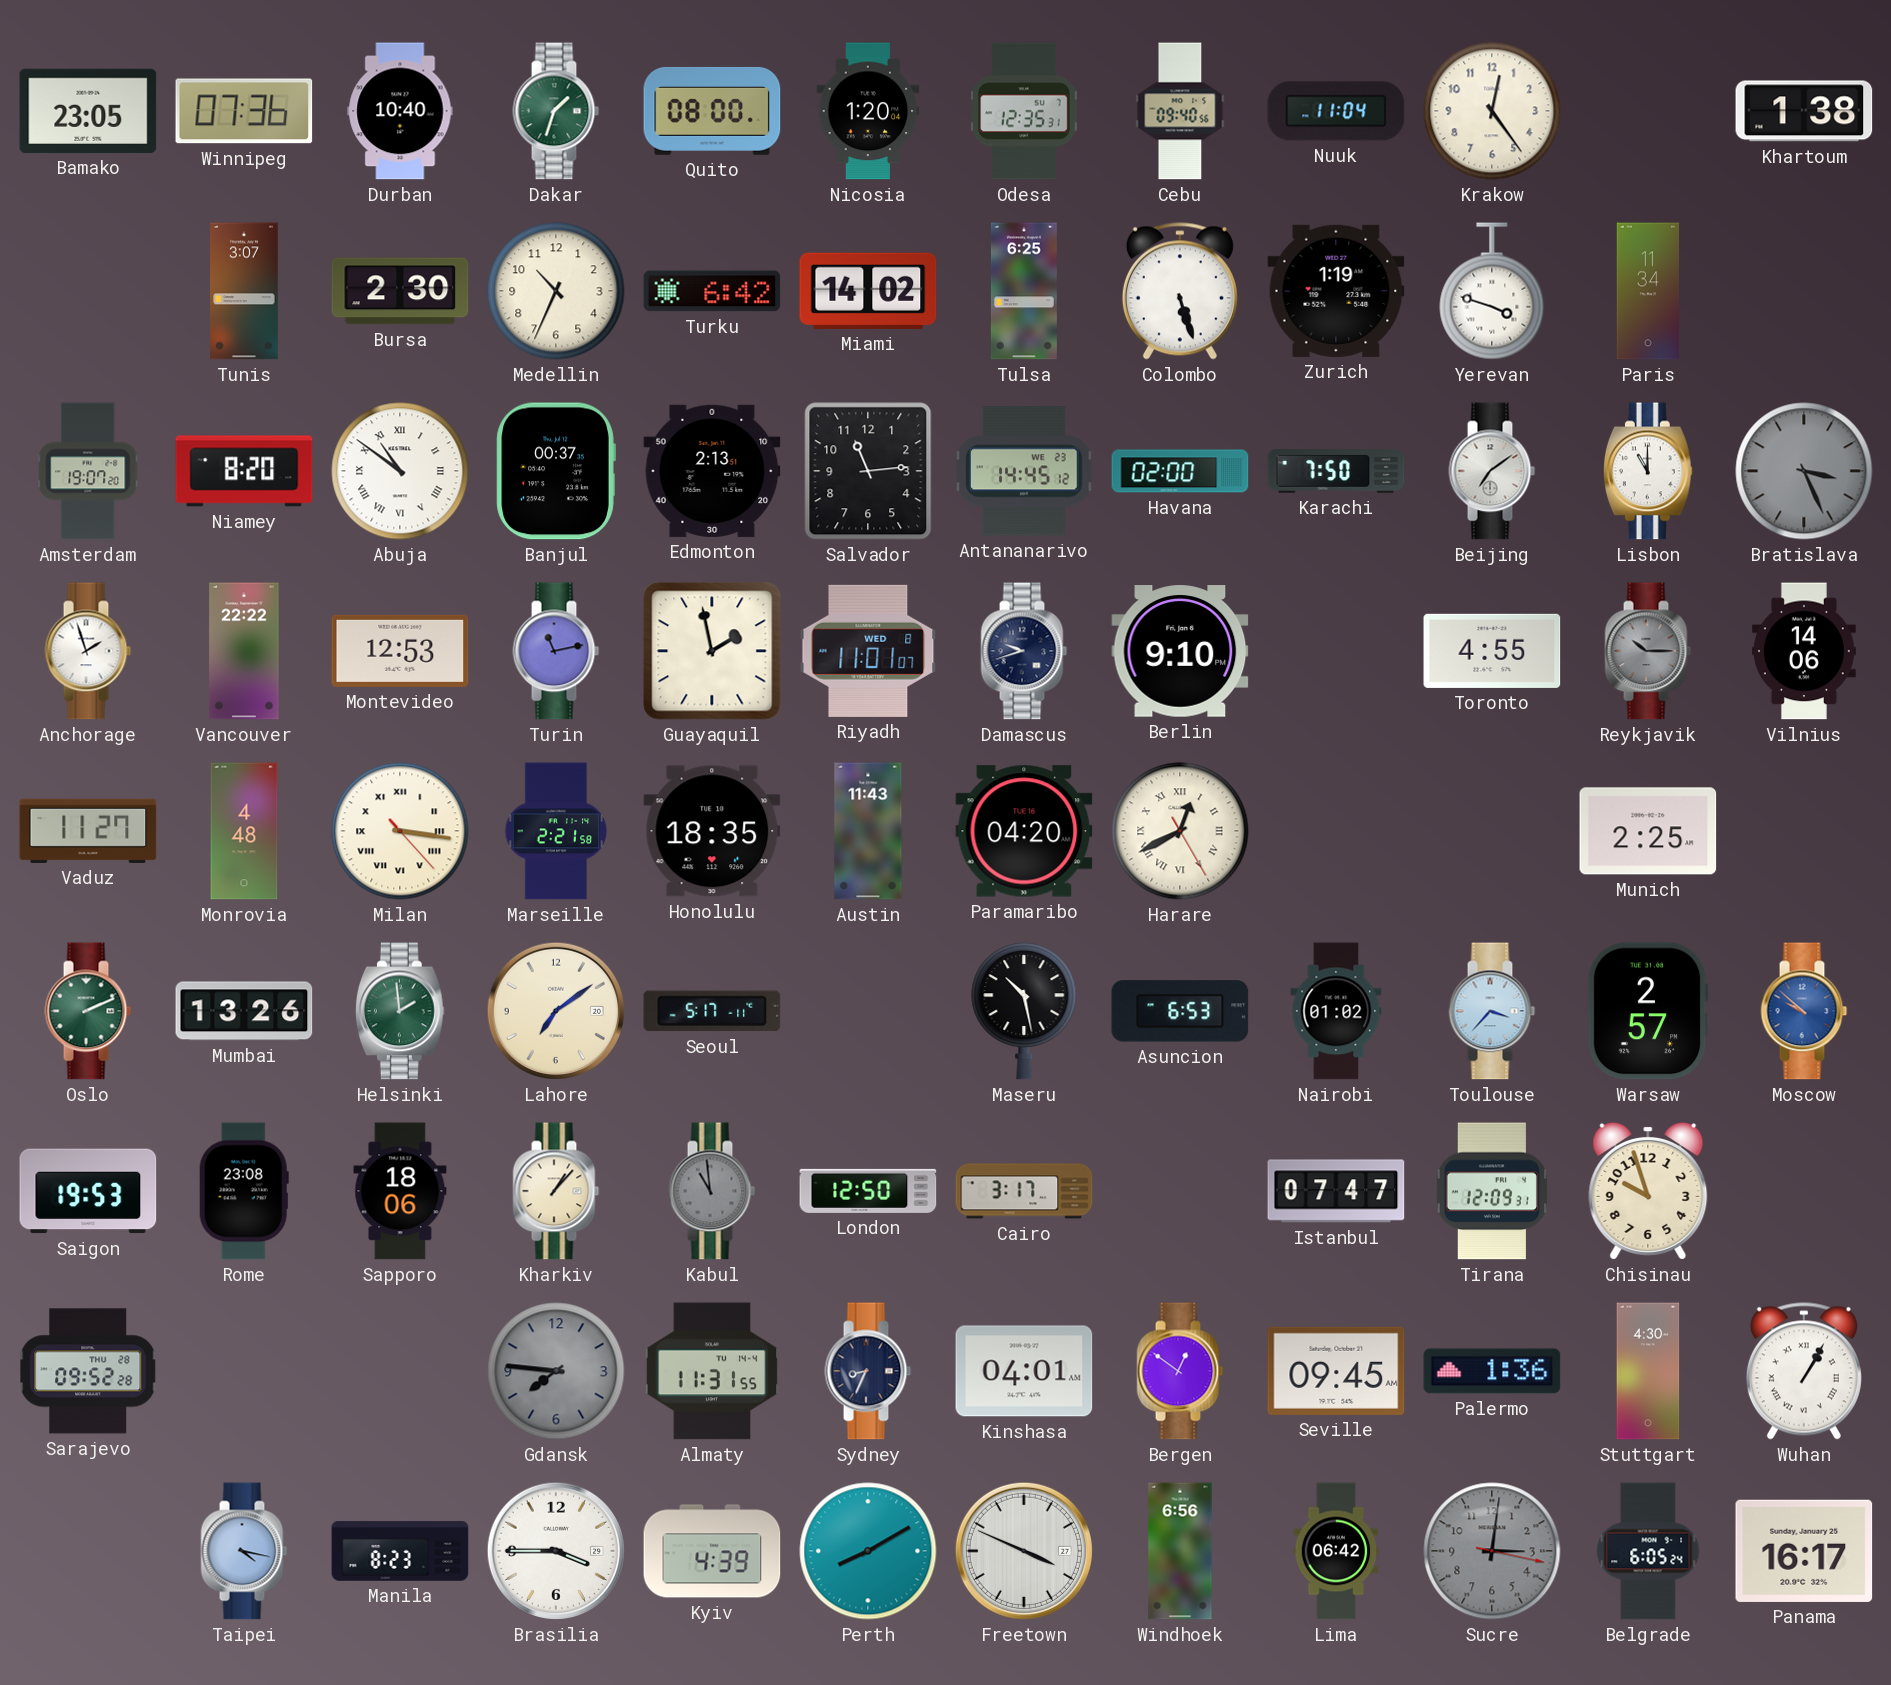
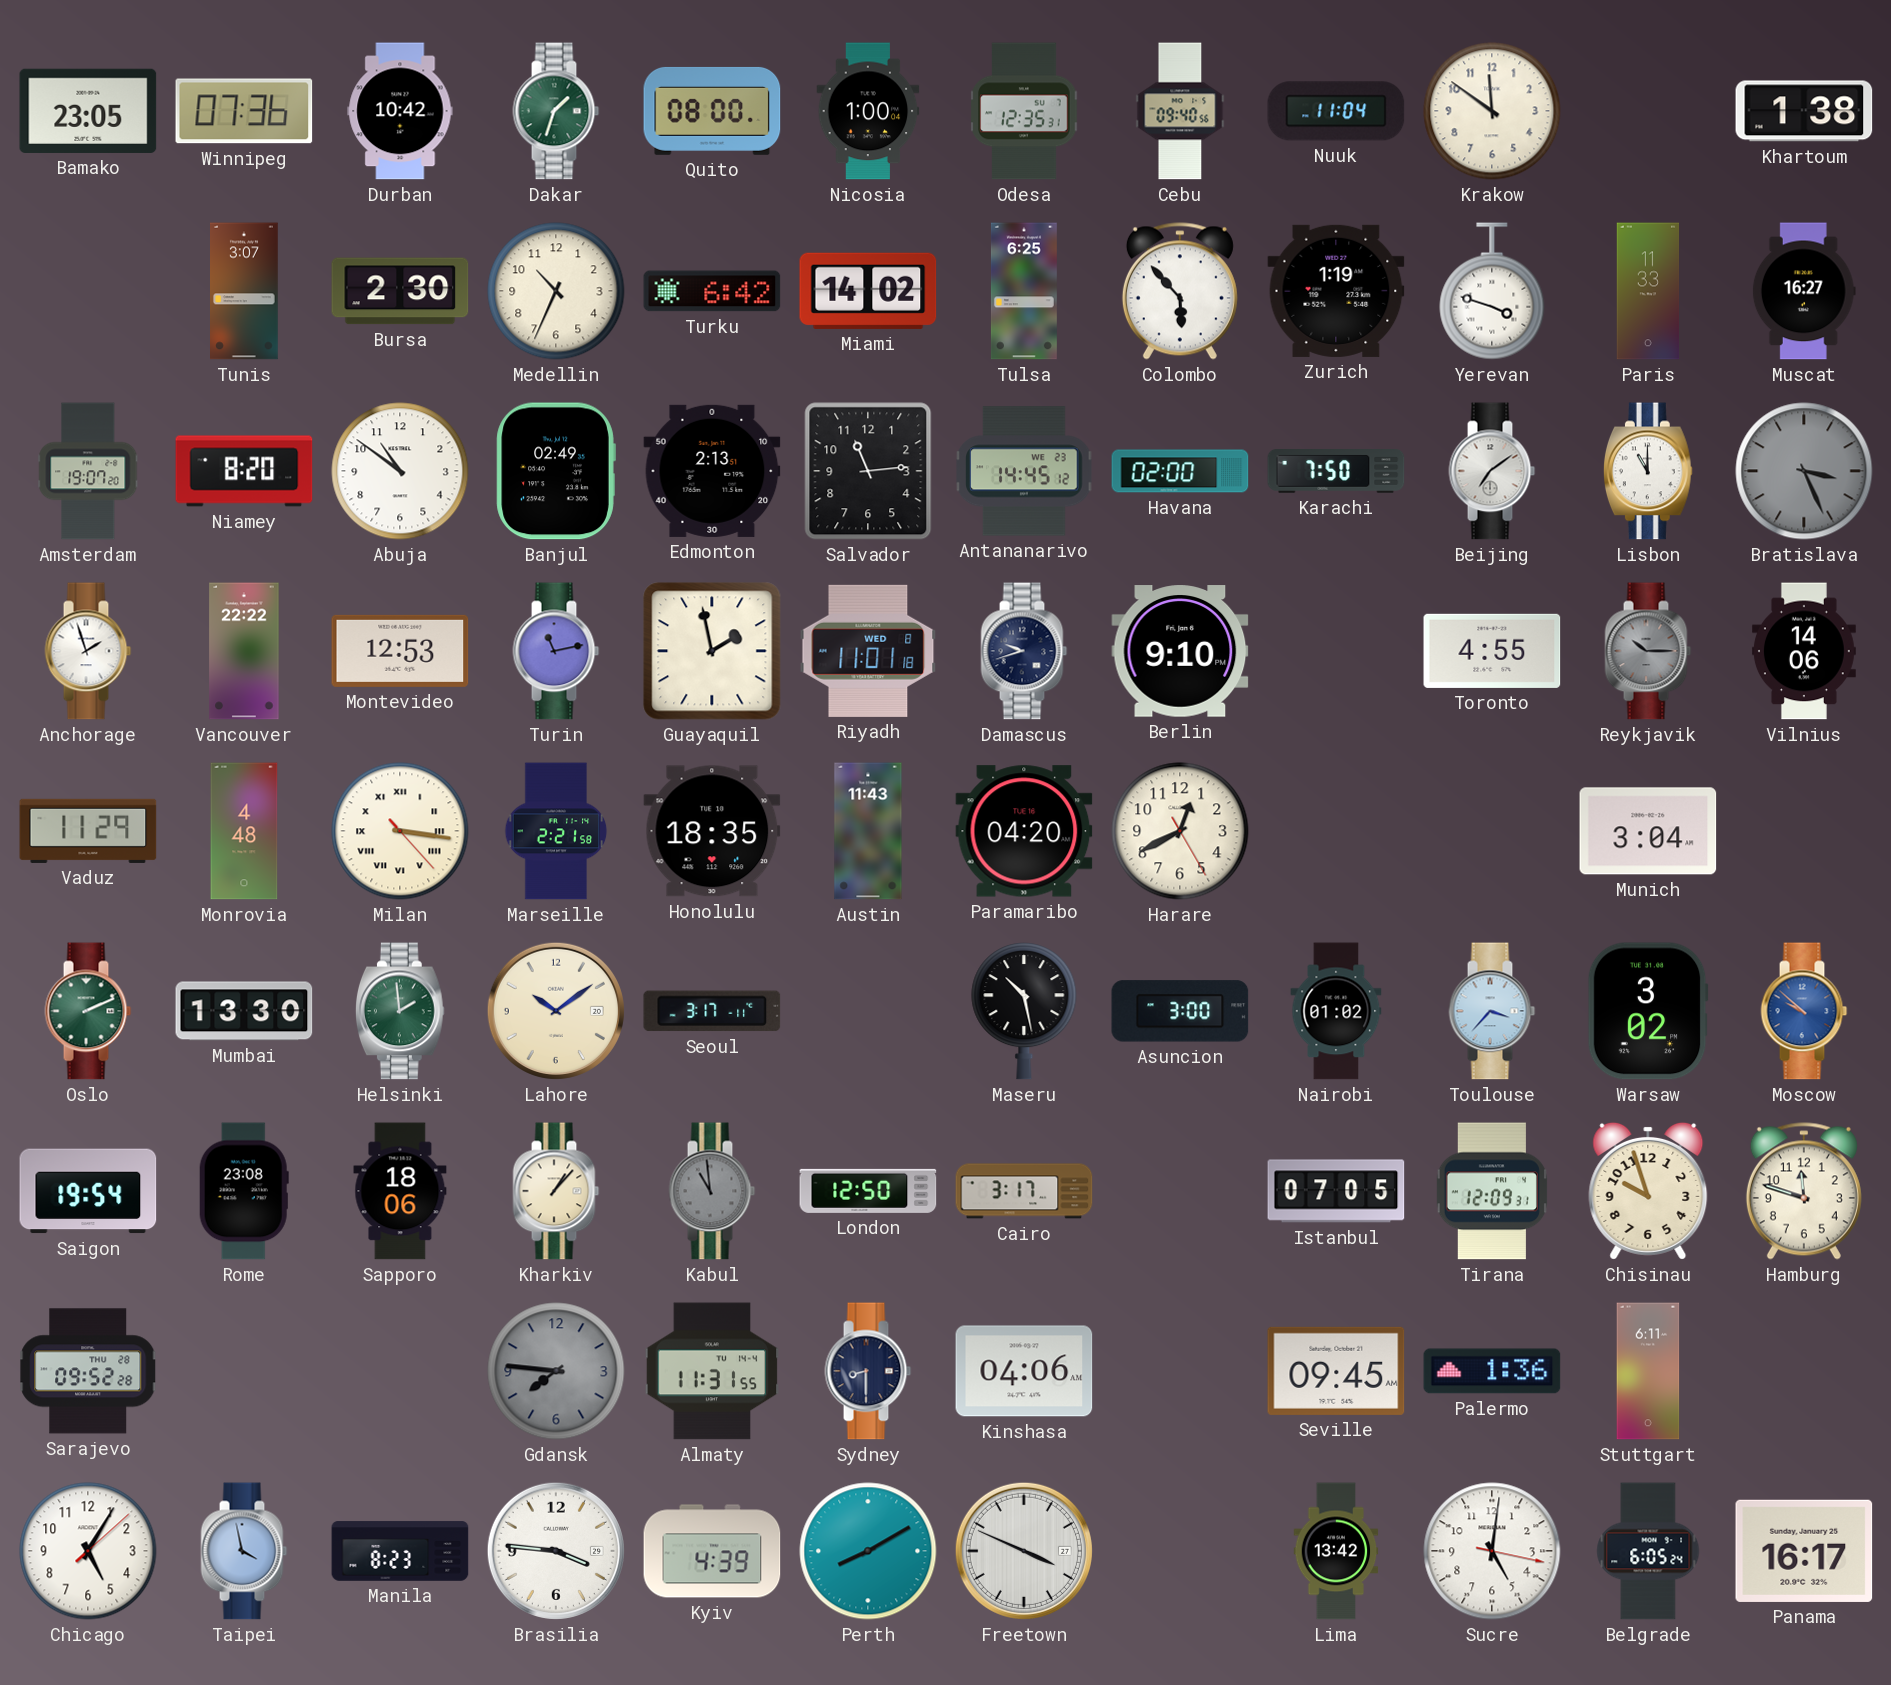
Durban: 10:40 -> 10:42 (400, 111)
Nicosia: 1:20 -> 1:00 (868, 111)
Krakow: 12:24 -> 11:51 (1492, 111)
Colombo: 5:27 -> 5:53 (1180, 291)
Paris: 11:34 -> 11:33 (1648, 291)
Muscat: none -> 16:27 (1804, 291)
Abuja numerals: Roman -> Arabic (400, 471)
Banjul: 00:37 -> 02:49 (556, 471)
Riyadh: 11:01:07 -> 11:01:18 (868, 651)
Vaduz: 11:27 -> 11:29 (88, 831)
Harare numerals: Roman -> Arabic (1180, 831)
Munich: 2:25 -> 3:04 (1648, 831)
Mumbai: 13:26 -> 13:30 (244, 1011)
Lahore: 7:09 -> 10:09 (556, 1011)
Seoul: 5:17 -> 3:17 (712, 1011)
Asuncion: 6:53 -> 3:00 (1180, 1011)
Warsaw: 2:57 -> 3:02 (1648, 1011)
Saigon: 19:53 -> 19:54 (88, 1191)
Istanbul: 07:47 -> 07:05 (1336, 1191)
Hamburg: none -> 11:48 (1804, 1191)
Sydney: 8:34 -> 8:30 (868, 1371)
Kinshasa: 04:01 -> 04:06 (1024, 1371)
Bergen: 12:51 -> none (1180, 1371)
Stuttgart: 4:30 -> 6:11 (1648, 1371)
Wuhan: 1:05 -> none (1804, 1371)
Chicago: none -> 5:05 (88, 1551)
Taipei: 4:17 -> 3:58 (244, 1551)
Brasilia: 3:45 -> 3:46 (556, 1551)
Windhoek: 6:56 -> none (1180, 1551)
Lima: 06:42 -> 13:42 (1336, 1551)
Sucre: 3:01 -> 5:01 (1492, 1551)
Sucre dial: grey -> white (1492, 1551)
